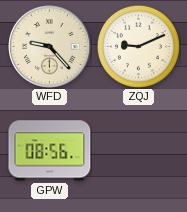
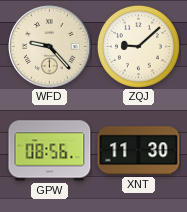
ZQJ: 9:11 -> 9:08 (138, 46)
XNT: none -> 11:30 (139, 151)
